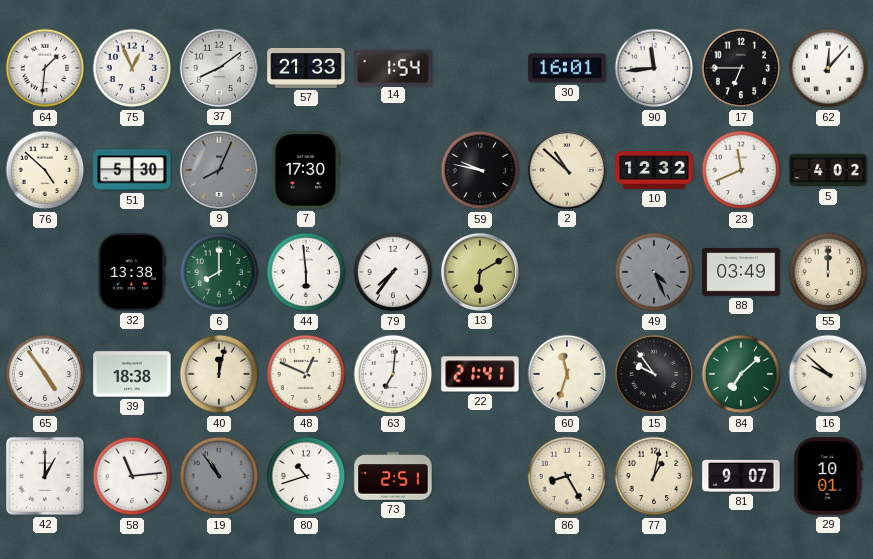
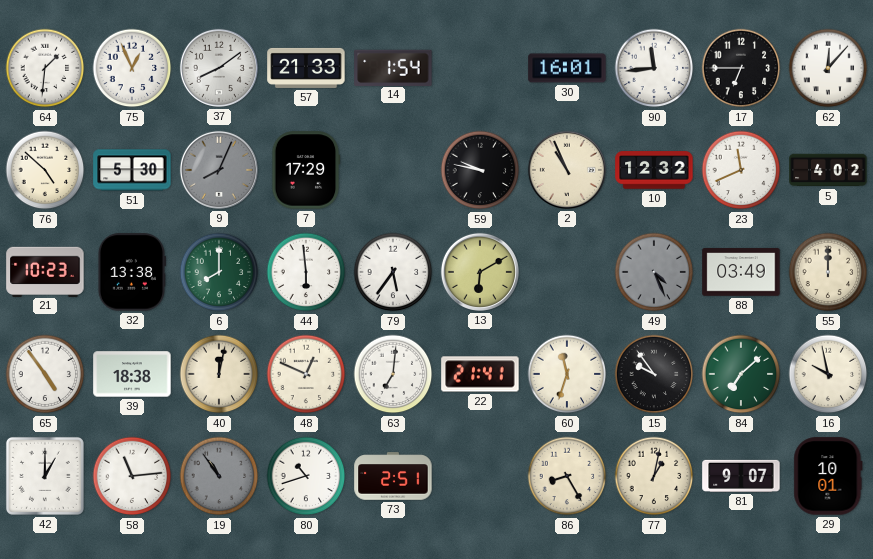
7: 17:30 -> 17:29 (306, 170)
2: 10:52 -> 10:56 (567, 170)
21: none -> 10:23 (45, 271)
79: 7:36 -> 5:36 (393, 272)
16: 9:52 -> 9:58 (828, 374)
